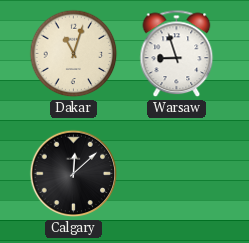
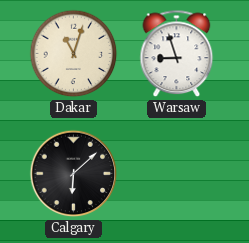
Calgary: 12:08 -> 6:08 (74, 174)
